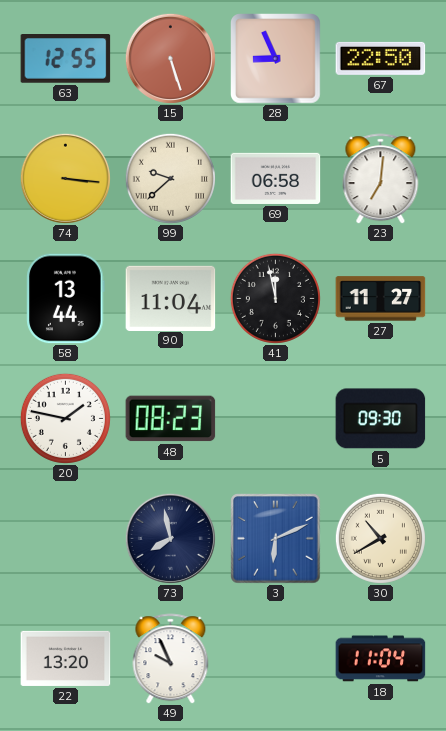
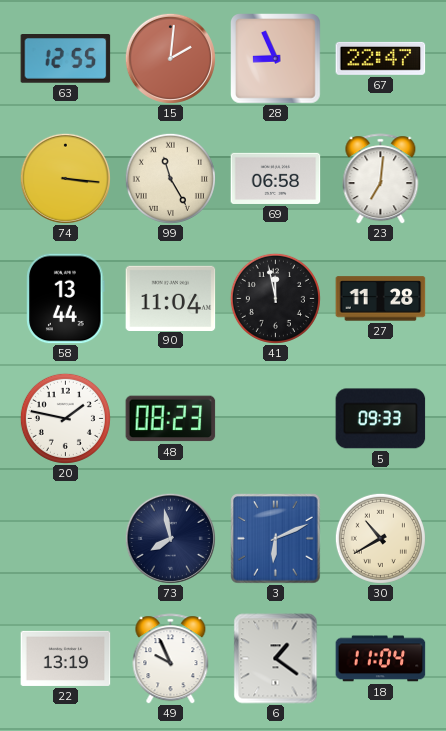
15: 5:27 -> 2:01 (170, 58)
67: 22:50 -> 22:47 (381, 58)
99: 9:38 -> 11:25 (170, 178)
27: 11:27 -> 11:28 (381, 299)
5: 09:30 -> 09:33 (381, 419)
22: 13:20 -> 13:19 (66, 658)
6: none -> 1:21 (276, 659)
